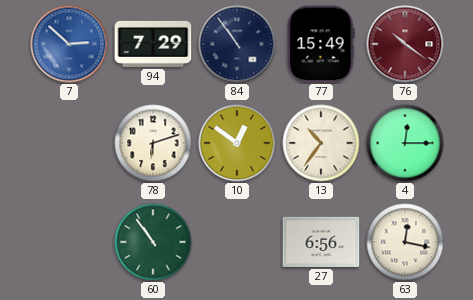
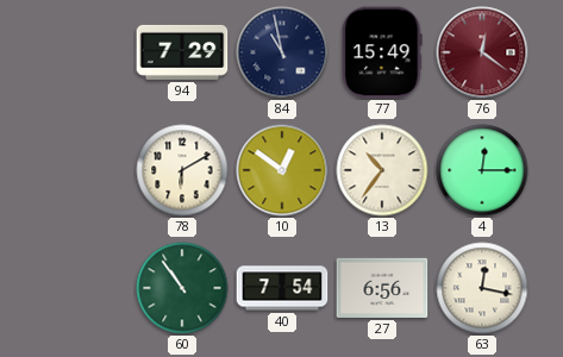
7: 2:52 -> none (69, 44)
84: 10:54 -> 10:58 (282, 52)
76: 10:21 -> 12:21 (482, 52)
78: 6:12 -> 6:10 (182, 170)
40: none -> 7:54 (282, 288)
